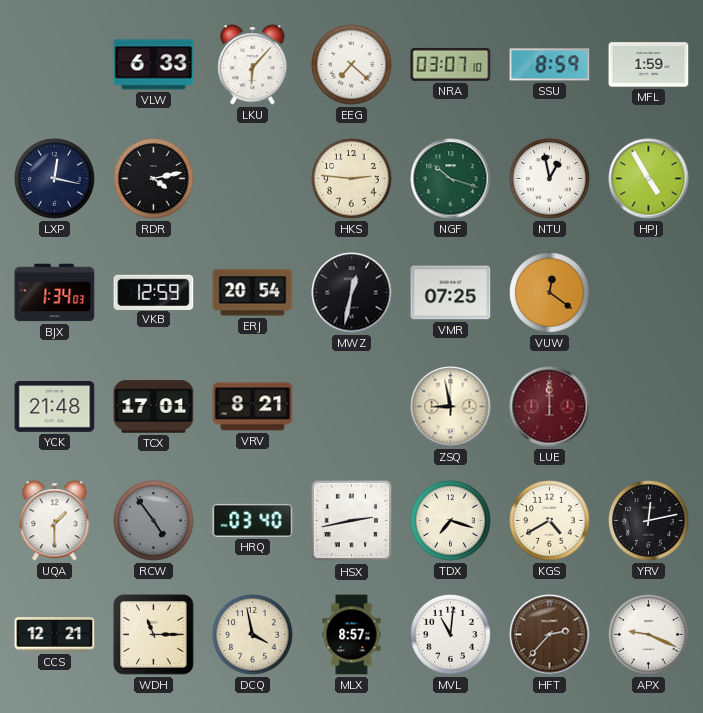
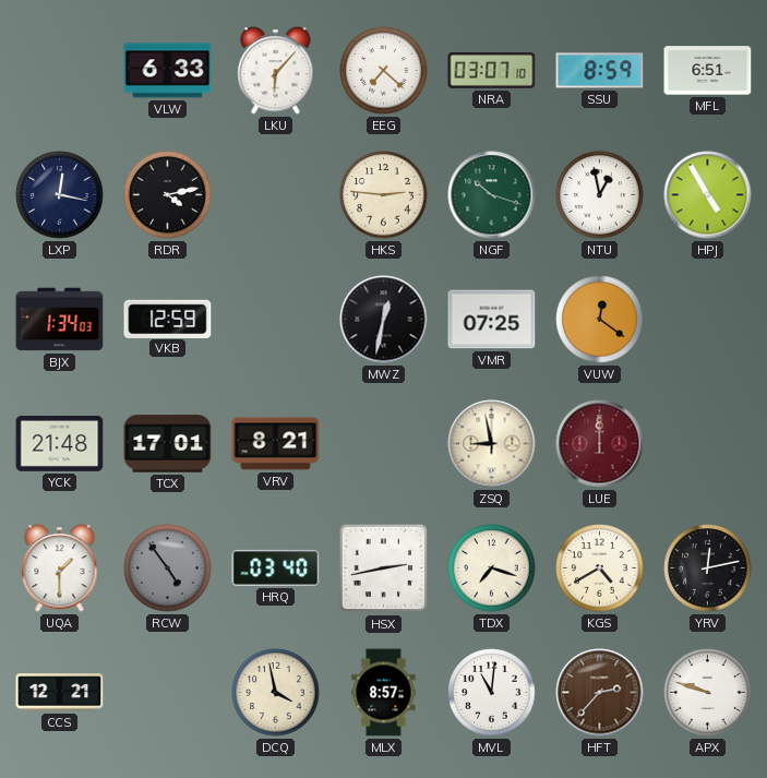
MFL: 1:59 -> 6:51 (708, 71)
ERJ: 20:54 -> none (253, 293)
WDH: 11:15 -> none (154, 635)
APX: 9:19 -> 9:48 (708, 693)
